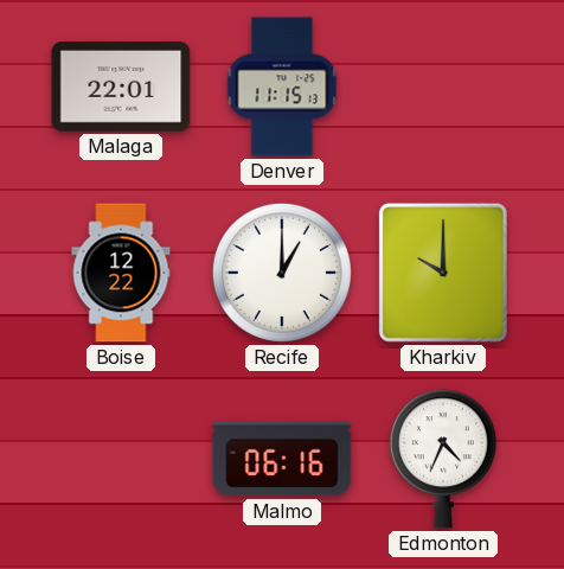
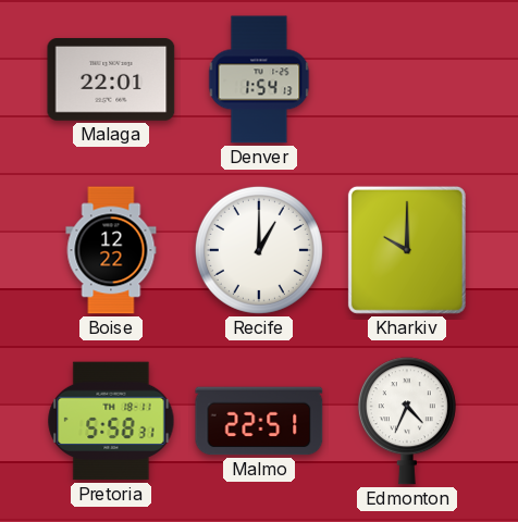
Denver: 11:15 -> 1:54 (259, 79)
Pretoria: none -> 5:58 (111, 421)
Malmo: 06:16 -> 22:51 (259, 421)
